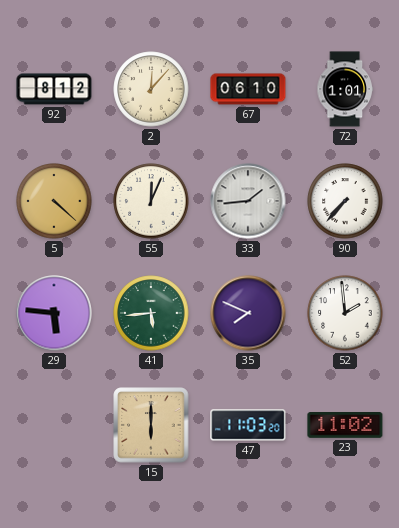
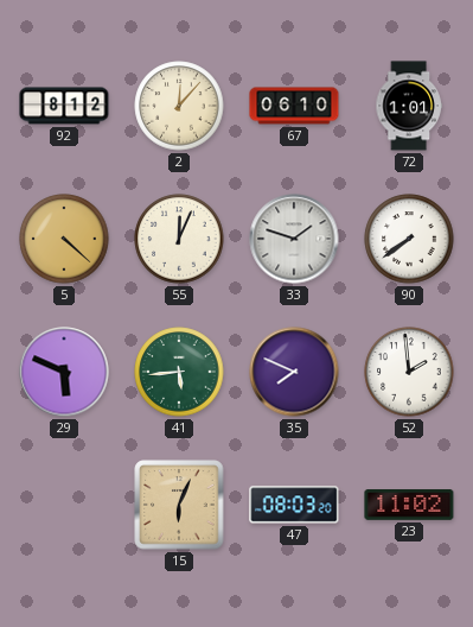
33: 1:44 -> 1:48 (294, 239)
90: 7:37 -> 7:39 (409, 239)
29: 5:46 -> 5:49 (64, 372)
15: 6:00 -> 6:04 (179, 505)
47: 11:03 -> 08:03 (294, 505)
